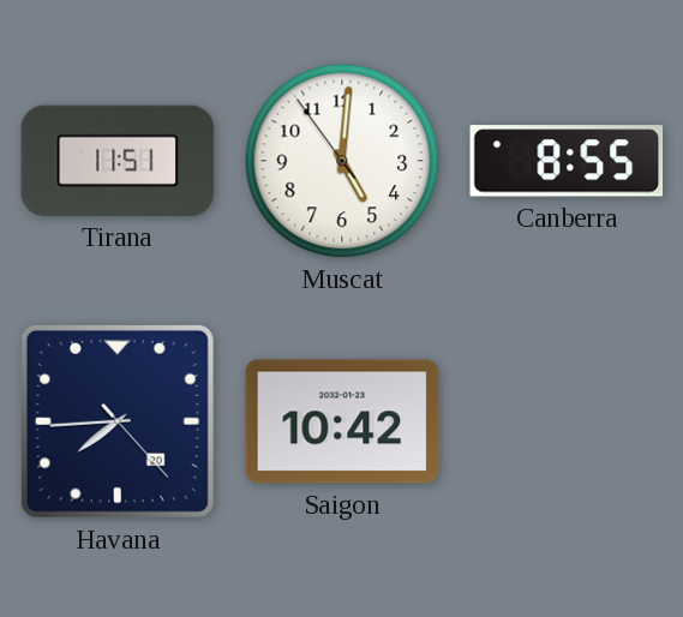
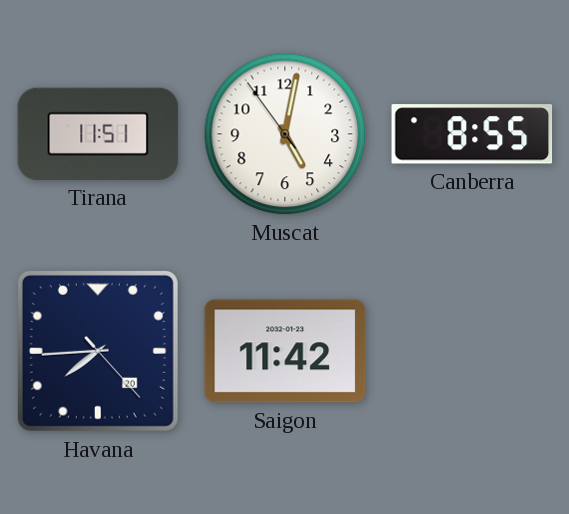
Muscat: 5:00 -> 5:01 (285, 134)
Saigon: 10:42 -> 11:42 (285, 351)
